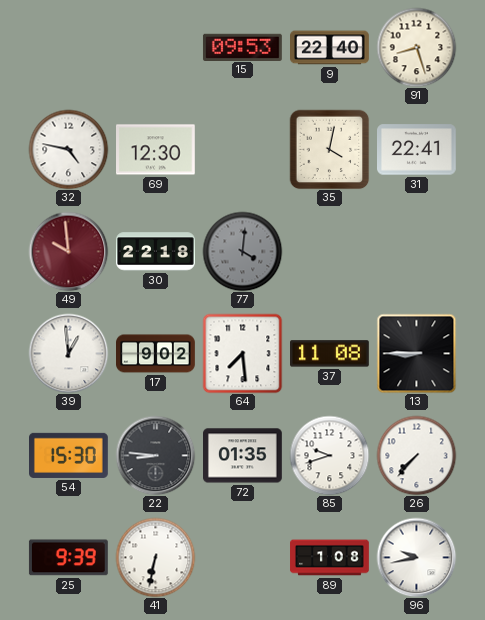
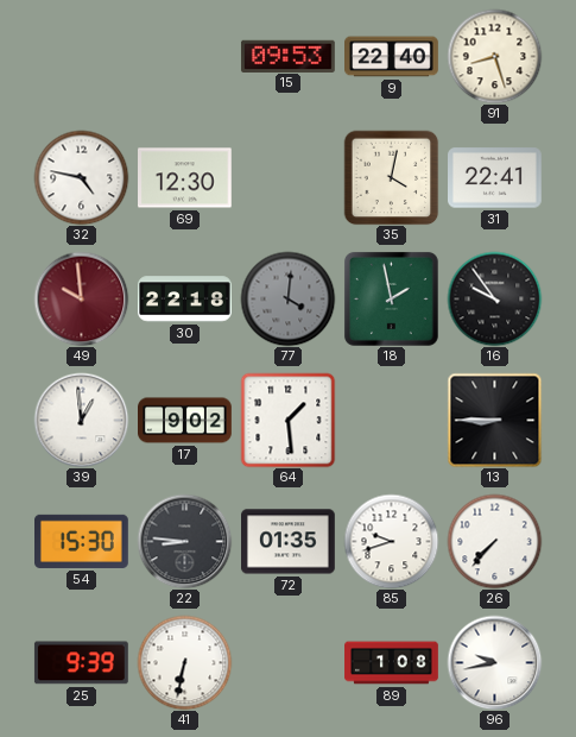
18: none -> 1:58 (391, 298)
16: none -> 9:54 (494, 298)
64: 7:29 -> 1:29 (287, 420)
37: 11:08 -> none (330, 354)
